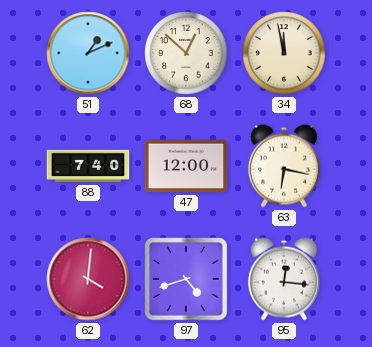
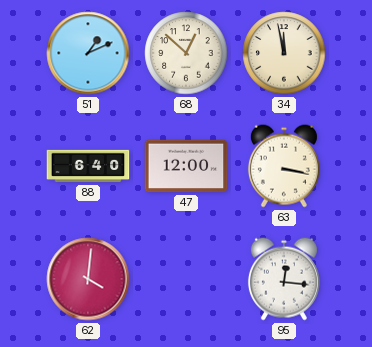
88: 7:40 -> 6:40 (88, 166)
63: 6:17 -> 3:17 (284, 166)
97: 4:42 -> none (186, 279)
